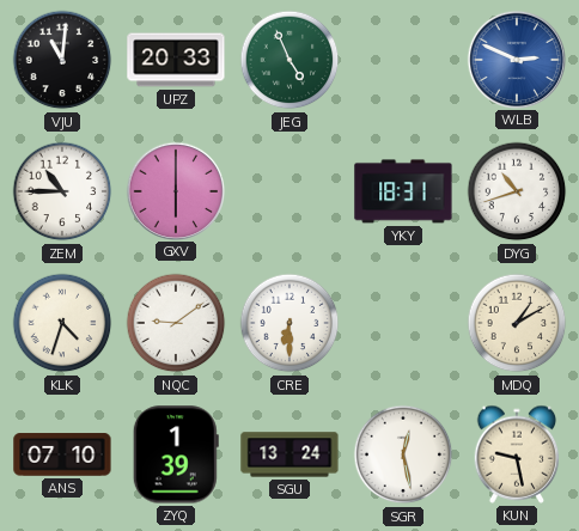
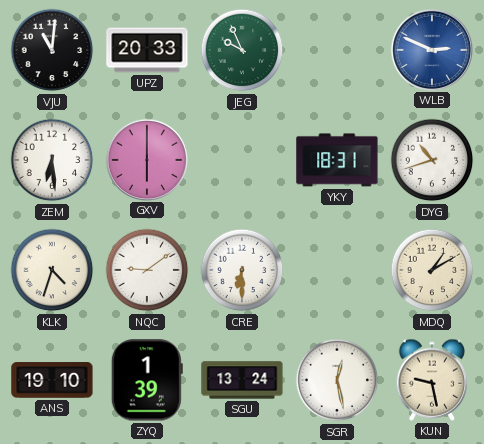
JEG: 4:56 -> 9:56 (242, 50)
ZEM: 10:45 -> 6:29 (52, 160)
ANS: 07:10 -> 19:10 (52, 380)
